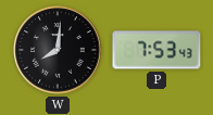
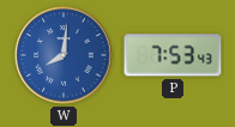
W dial: black -> blue (64, 55)
